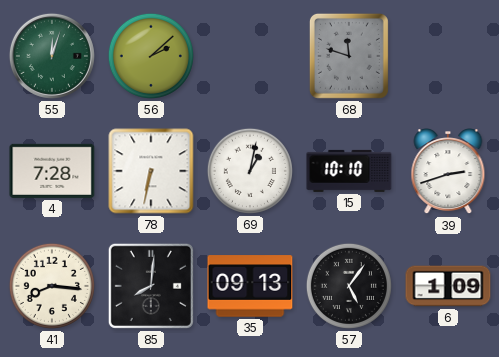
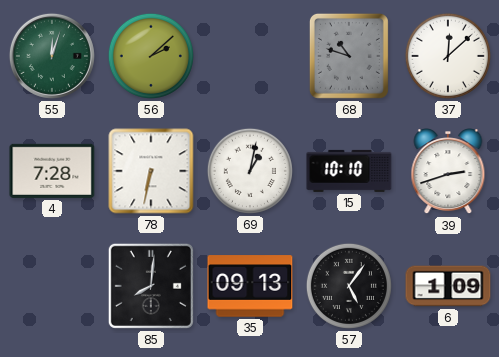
68: 11:48 -> 10:48 (349, 56)
37: none -> 12:08 (448, 56)
41: 8:16 -> none (52, 286)
